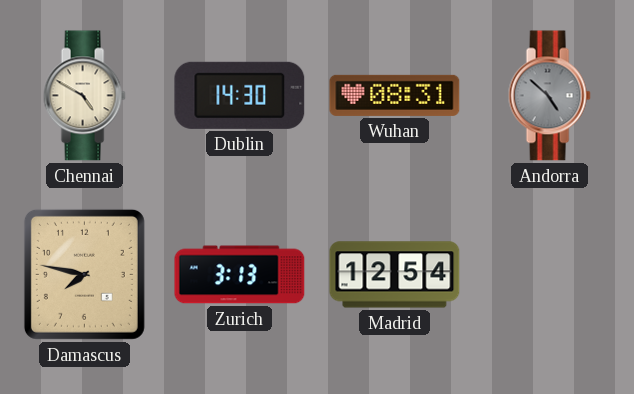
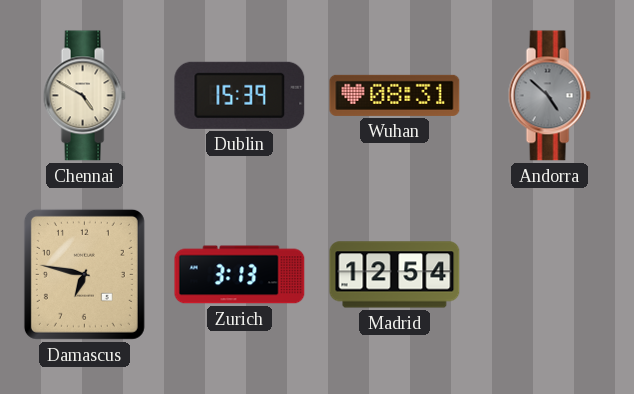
Dublin: 14:30 -> 15:39 (240, 95)
Damascus: 7:47 -> 6:47 (84, 274)
